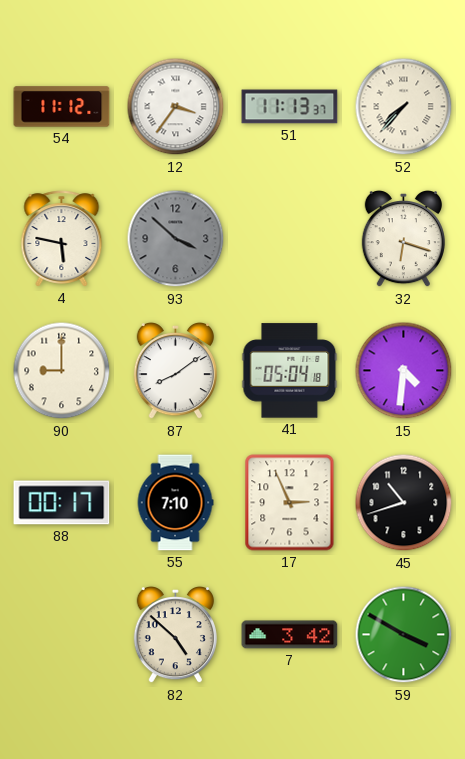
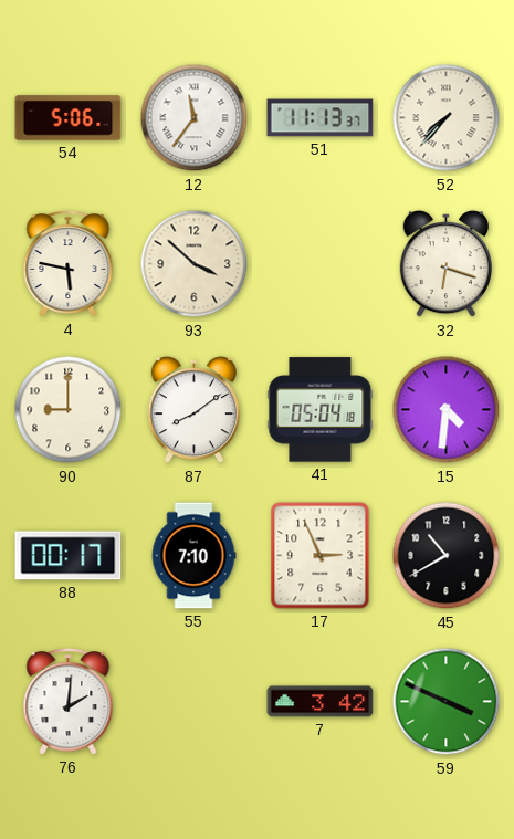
54: 11:12 -> 5:06 (69, 118)
12: 3:36 -> 11:36 (195, 118)
93 dial: grey -> cream (195, 264)
45: 10:42 -> 10:40 (447, 556)
76: none -> 2:01 (69, 702)
82: 4:52 -> none (175, 635)
59: 3:50 -> 3:49 (447, 702)
